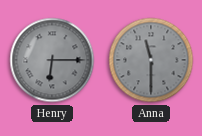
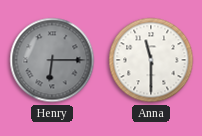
Anna dial: grey -> white (151, 60)
